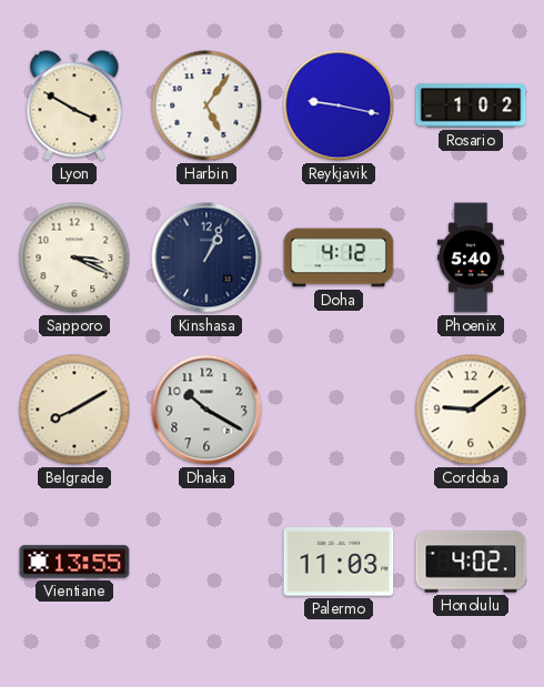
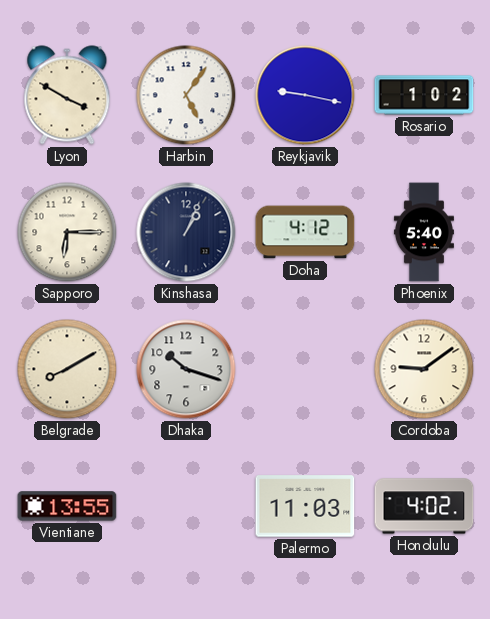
Sapporo: 3:19 -> 6:15 (67, 232)
Dhaka: 10:20 -> 10:18 (186, 369)
